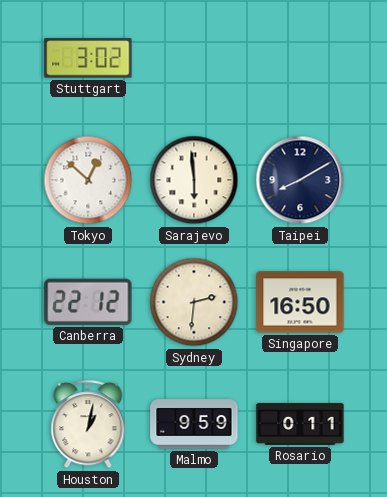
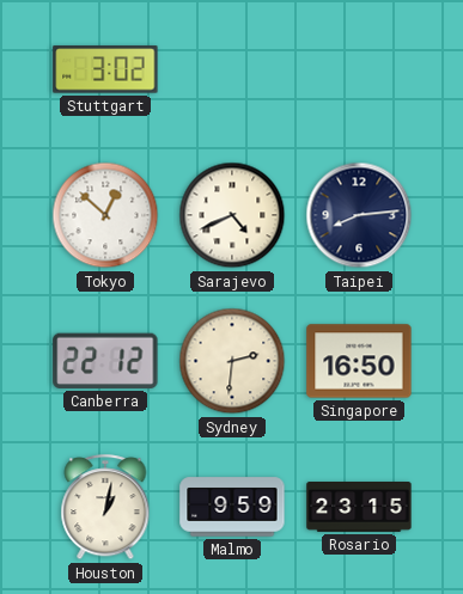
Sarajevo: 5:59 -> 4:41 (232, 215)
Taipei: 8:10 -> 8:14 (359, 215)
Rosario: 0:11 -> 23:15 (359, 508)
